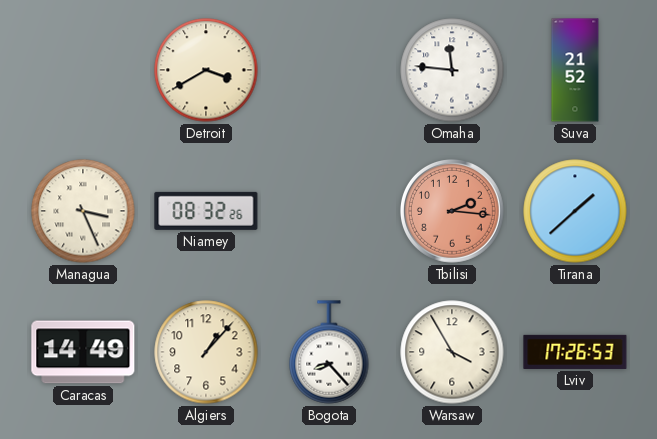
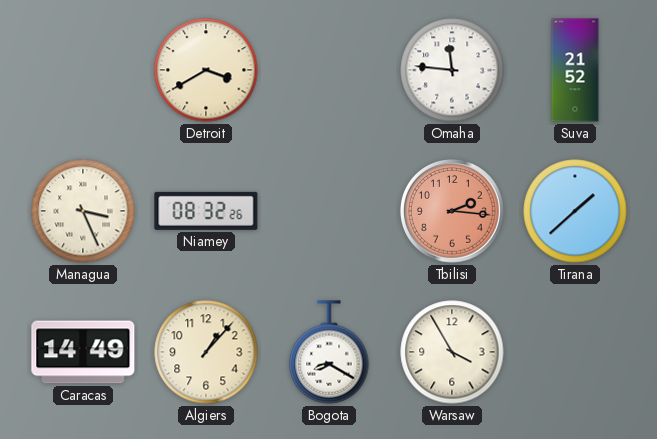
Bogota: 8:23 -> 8:20 (329, 352)
Lviv: 17:26 -> none (575, 352)
